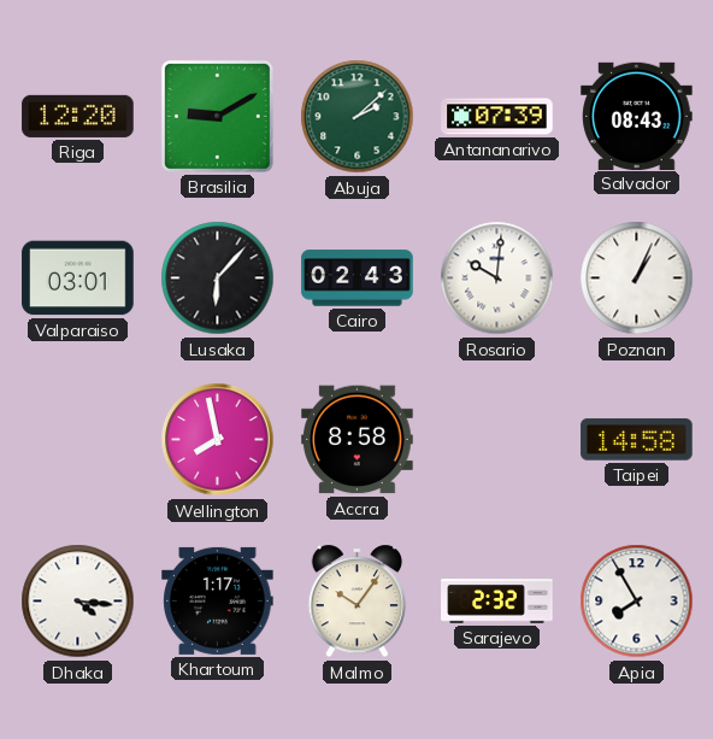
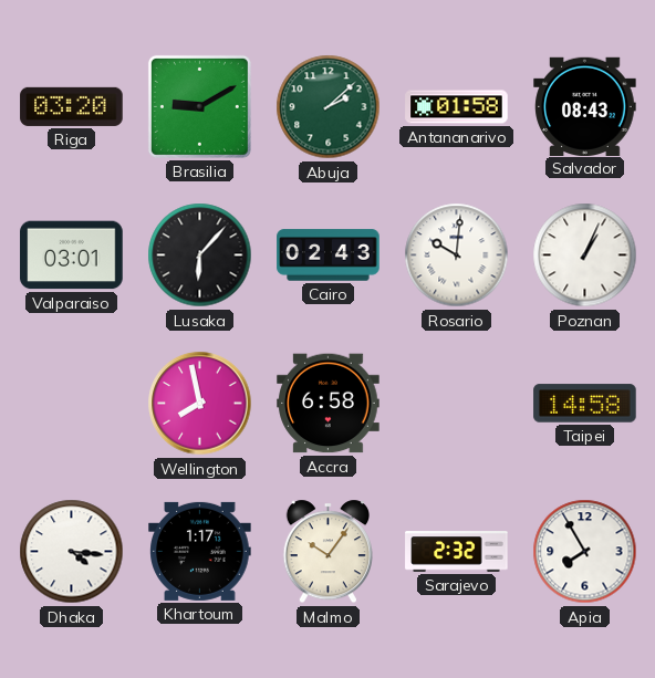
Riga: 12:20 -> 03:20 (72, 106)
Antananarivo: 07:39 -> 01:58 (457, 107)
Accra: 8:58 -> 6:58 (329, 404)
